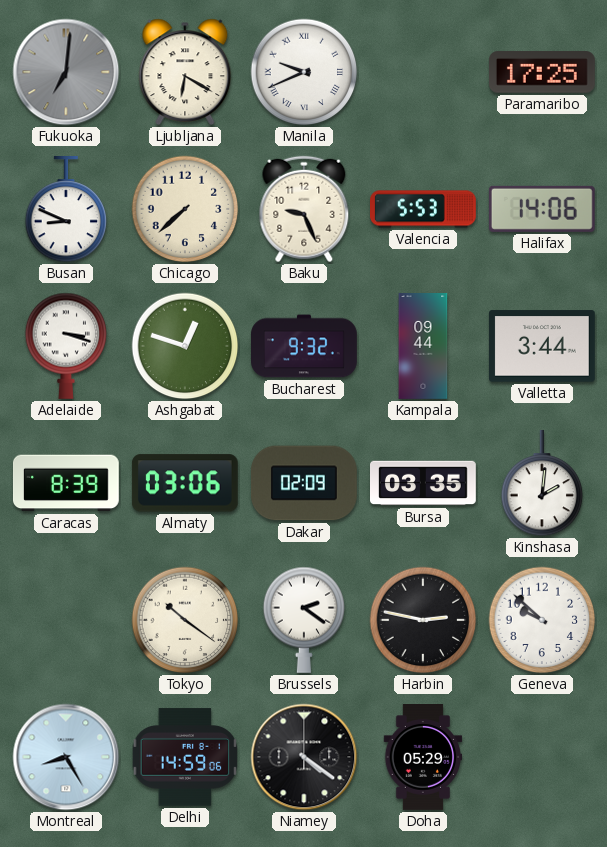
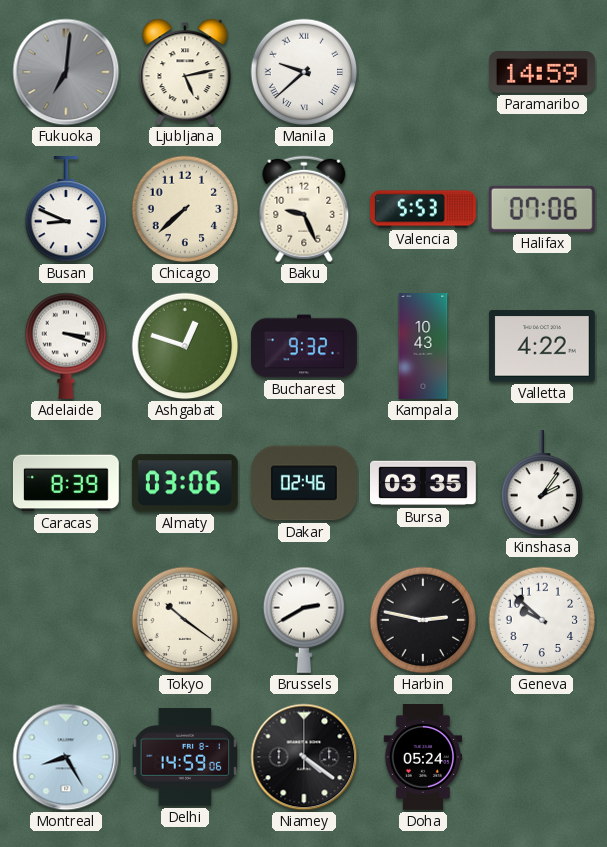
Ljubljana: 6:20 -> 5:13 (185, 72)
Manila: 9:41 -> 9:38 (304, 72)
Paramaribo: 17:25 -> 14:59 (542, 72)
Halifax: 14:06 -> 07:06 (542, 209)
Kampala: 09:44 -> 10:43 (423, 346)
Valletta: 3:44 -> 4:22 (542, 346)
Dakar: 02:09 -> 02:46 (304, 483)
Kinshasa: 2:01 -> 2:06 (542, 483)
Brussels: 2:21 -> 2:40 (304, 620)
Doha: 05:29 -> 05:24 (423, 758)
